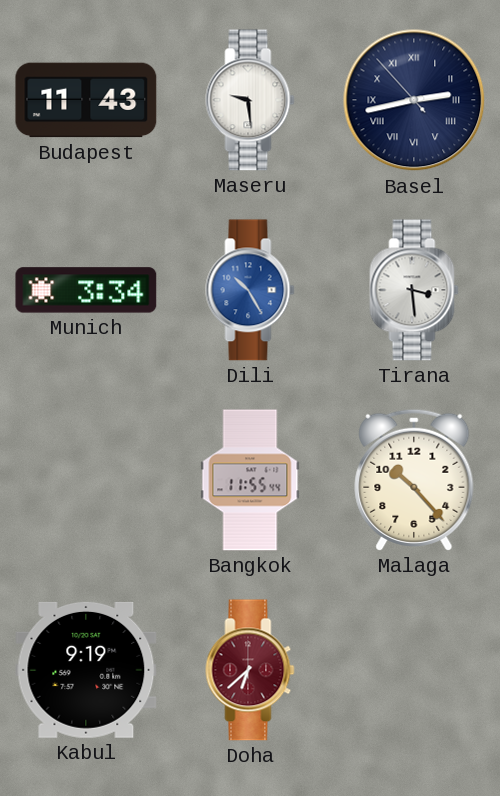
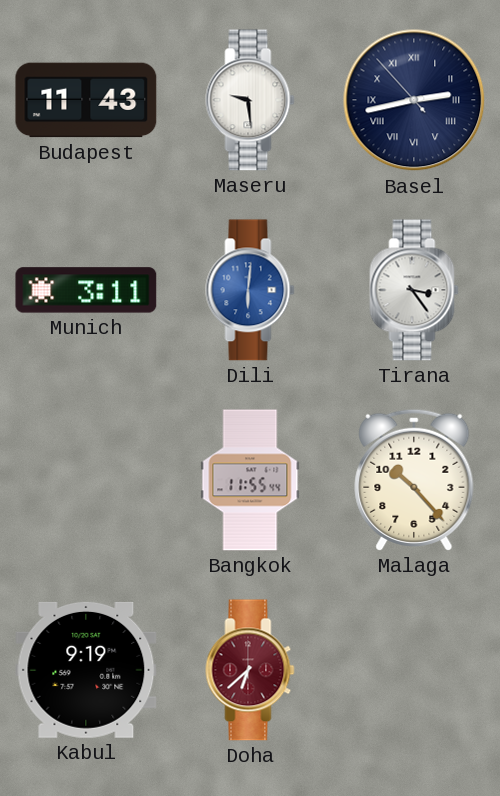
Munich: 3:34 -> 3:11 (86, 290)
Dili: 10:25 -> 6:01 (250, 290)
Tirana: 3:29 -> 3:24 (414, 290)
